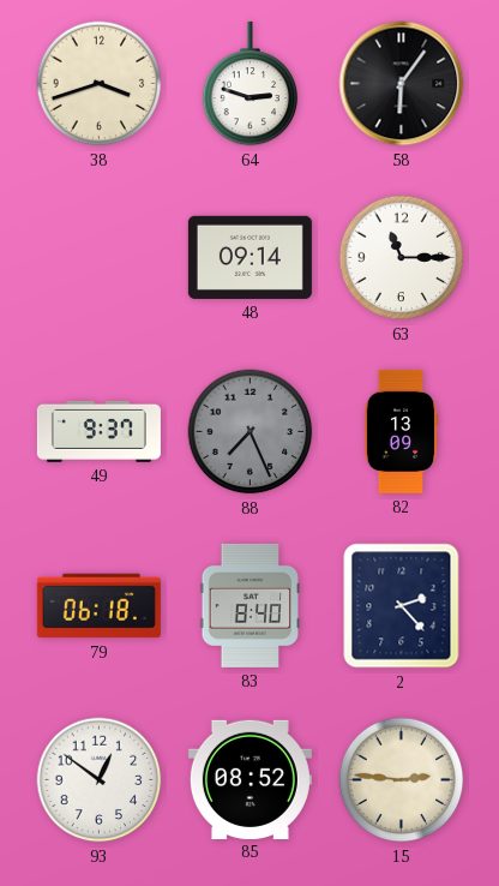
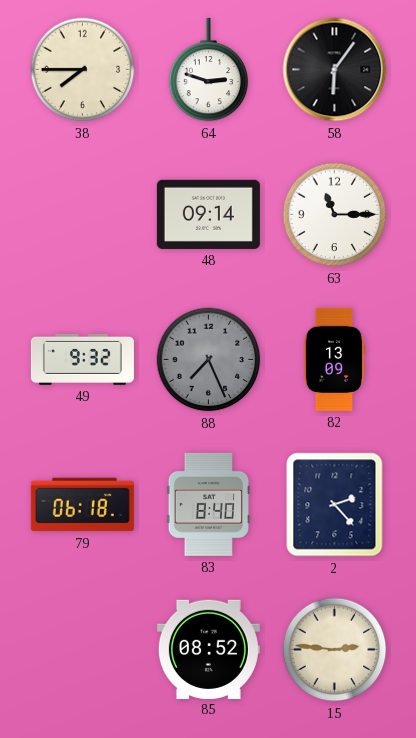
38: 3:42 -> 7:45 (83, 70)
49: 9:37 -> 9:32 (82, 359)
93: 12:51 -> none (100, 780)
